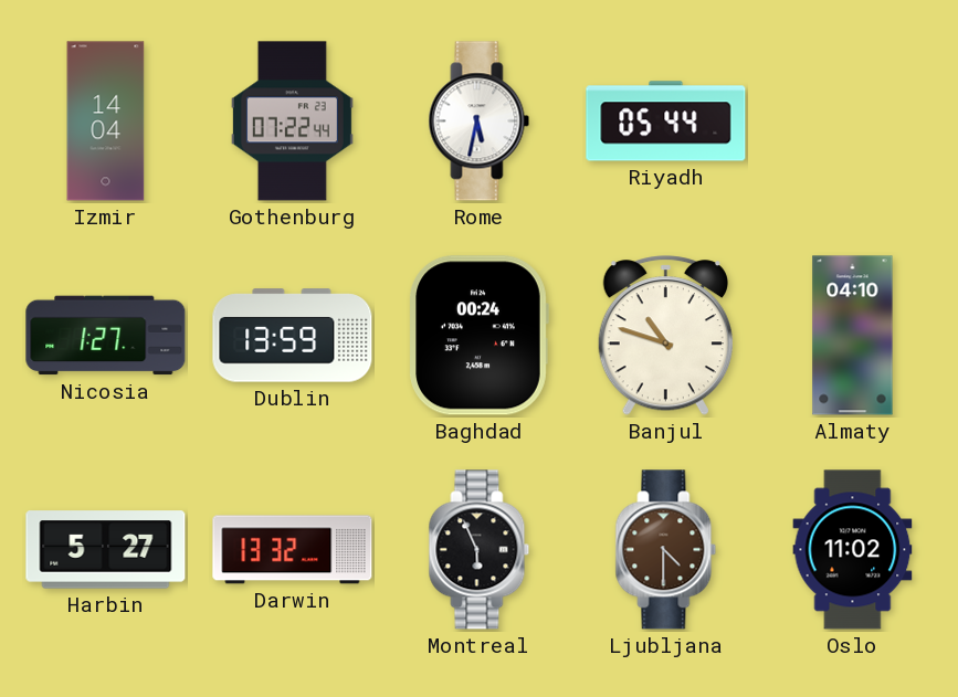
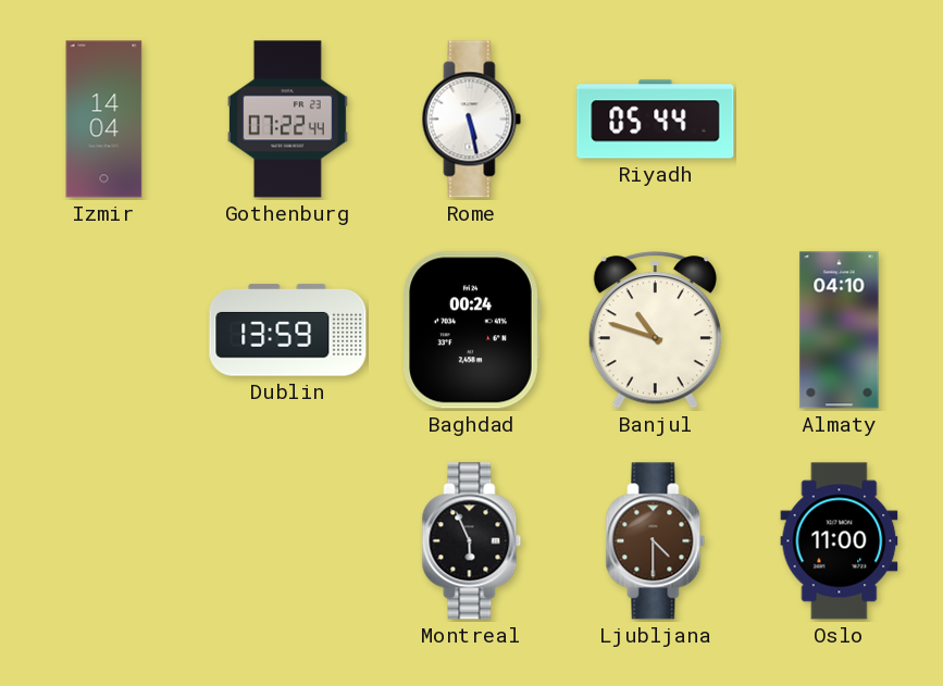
Rome: 5:32 -> 5:28 (472, 120)
Nicosia: 1:27 -> none (106, 336)
Harbin: 5:27 -> none (106, 550)
Darwin: 13:32 -> none (293, 550)
Oslo: 11:02 -> 11:00 (840, 541)
